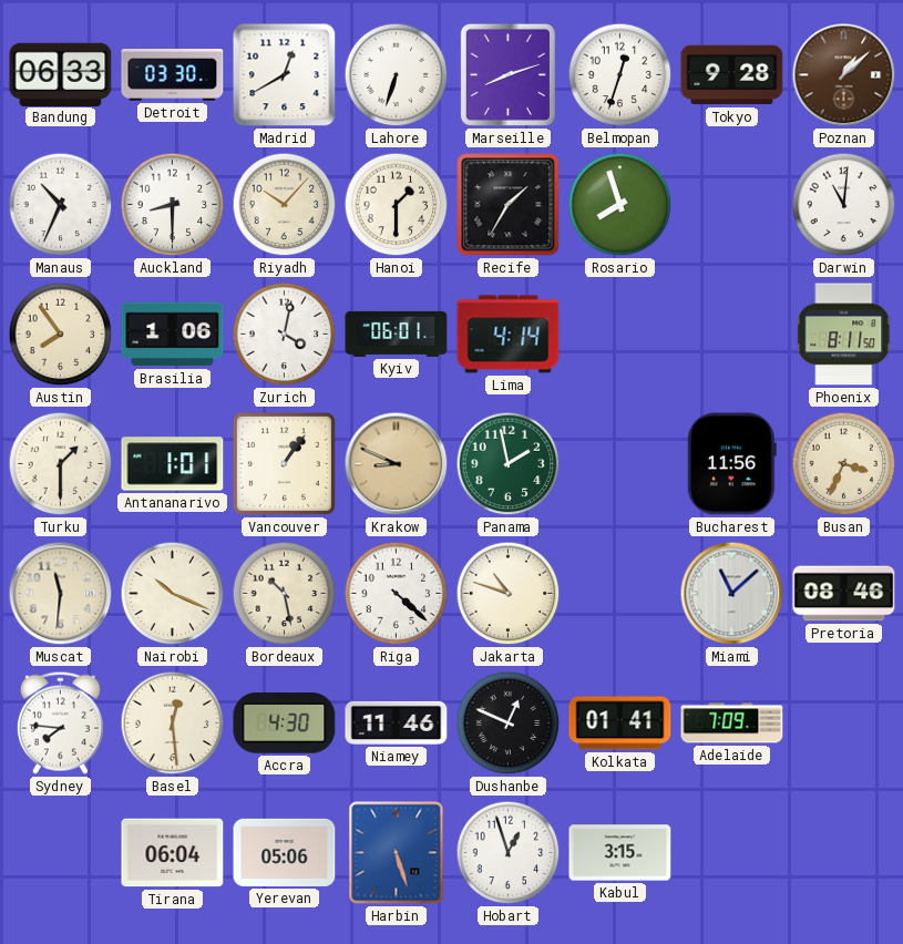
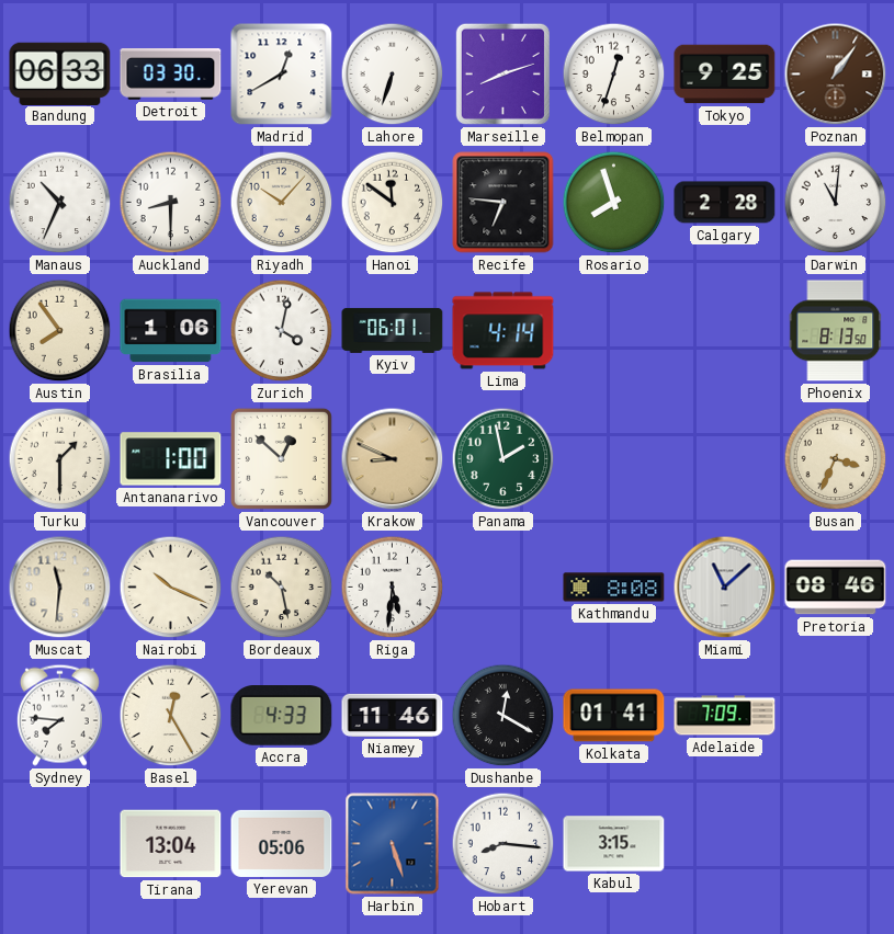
Tokyo: 9:28 -> 9:25 (725, 75)
Poznan: 1:08 -> 1:06 (836, 75)
Hanoi: 1:30 -> 11:51 (393, 203)
Recife: 1:35 -> 6:46 (503, 203)
Calgary: none -> 2:28 (725, 203)
Phoenix: 8:11 -> 8:13 (836, 331)
Antananarivo: 1:01 -> 1:00 (171, 459)
Vancouver: 1:06 -> 12:52 (281, 458)
Bucharest: 11:56 -> none (731, 464)
Riga: 4:22 -> 5:31 (393, 588)
Jakarta: 10:48 -> none (509, 594)
Kathmandu: none -> 8:08 (614, 588)
Basel: 12:29 -> 12:25 (171, 716)
Accra: 4:30 -> 4:33 (282, 716)
Dushanbe: 12:49 -> 12:20 (503, 716)
Tirana: 06:04 -> 13:04 (171, 844)
Hobart: 12:57 -> 8:16 (503, 844)
